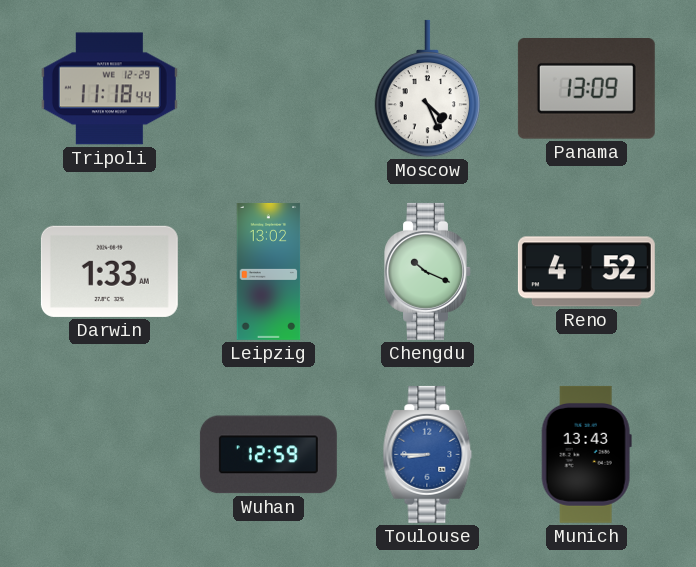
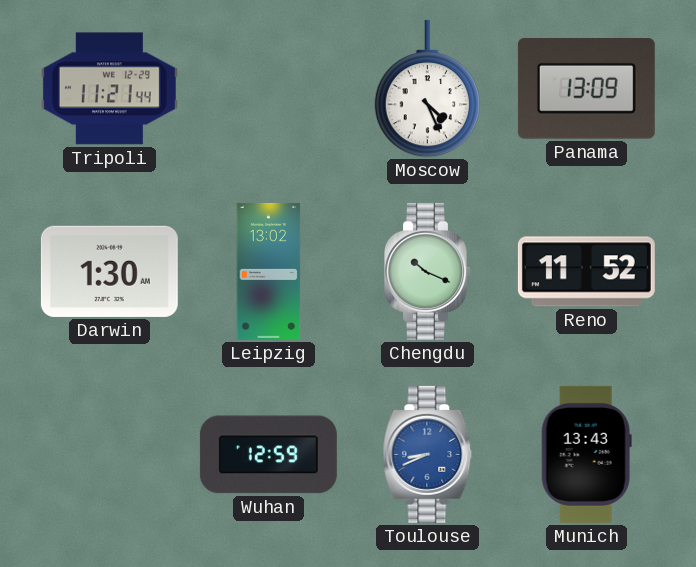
Tripoli: 11:18 -> 11:21 (109, 89)
Darwin: 1:33 -> 1:30 (109, 271)
Reno: 4:52 -> 11:52 (586, 272)
Toulouse: 8:45 -> 8:41 (428, 454)
